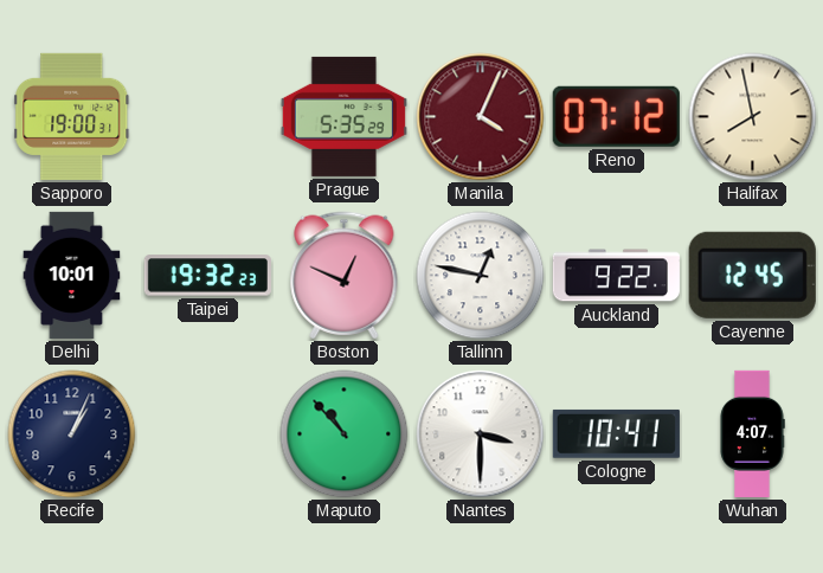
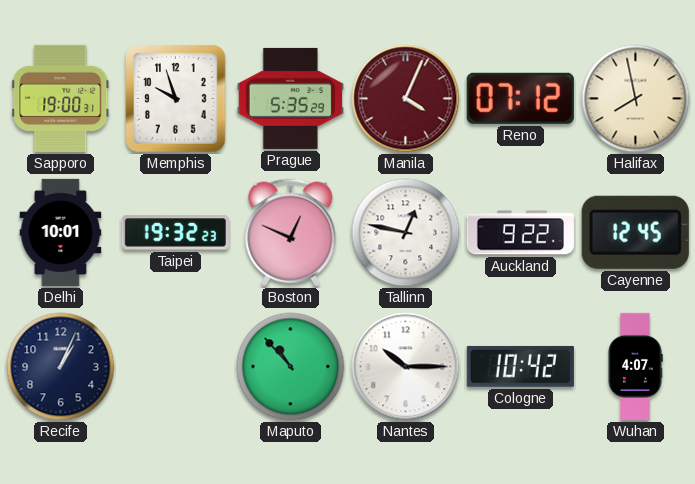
Memphis: none -> 9:57 (176, 99)
Nantes: 3:30 -> 10:15 (406, 367)
Cologne: 10:41 -> 10:42 (520, 366)
